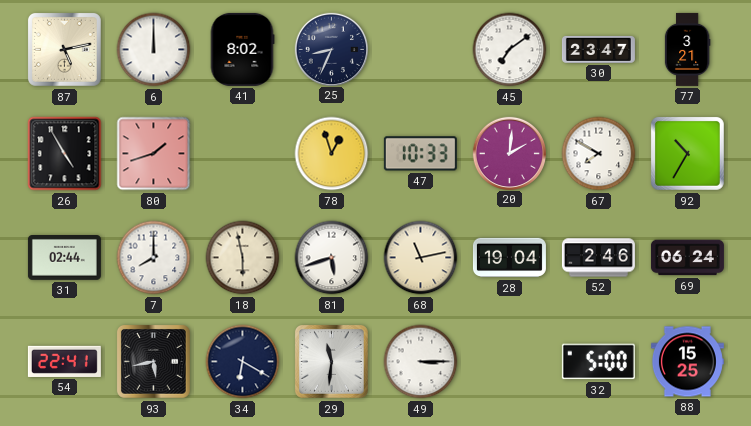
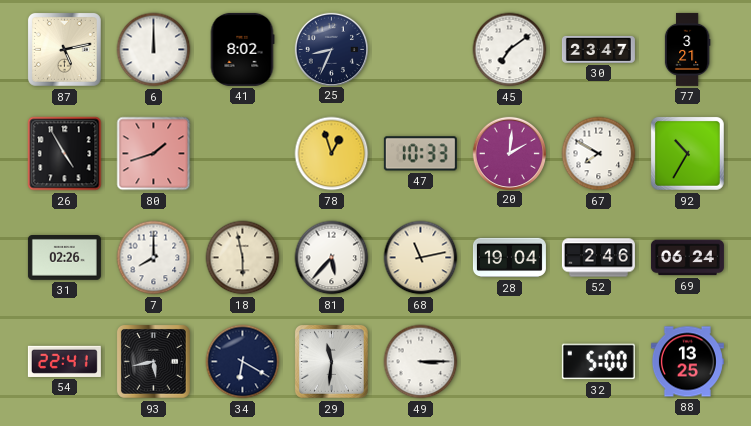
31: 02:44 -> 02:26 (64, 258)
81: 5:42 -> 5:37 (332, 258)
88: 15:25 -> 13:25 (687, 362)
